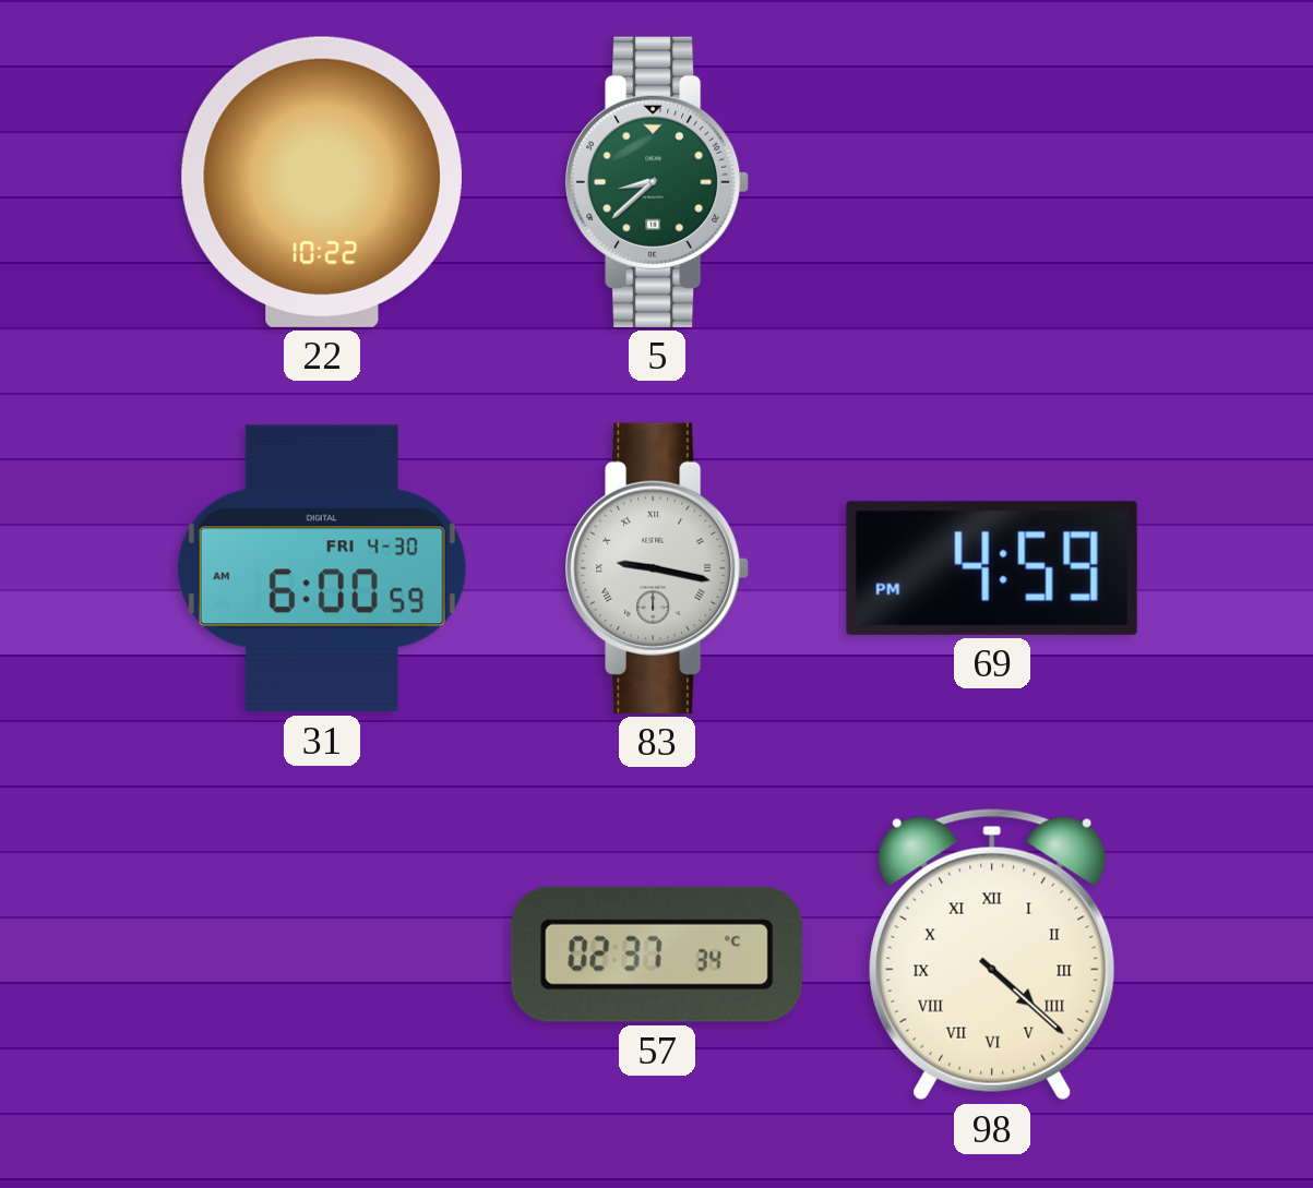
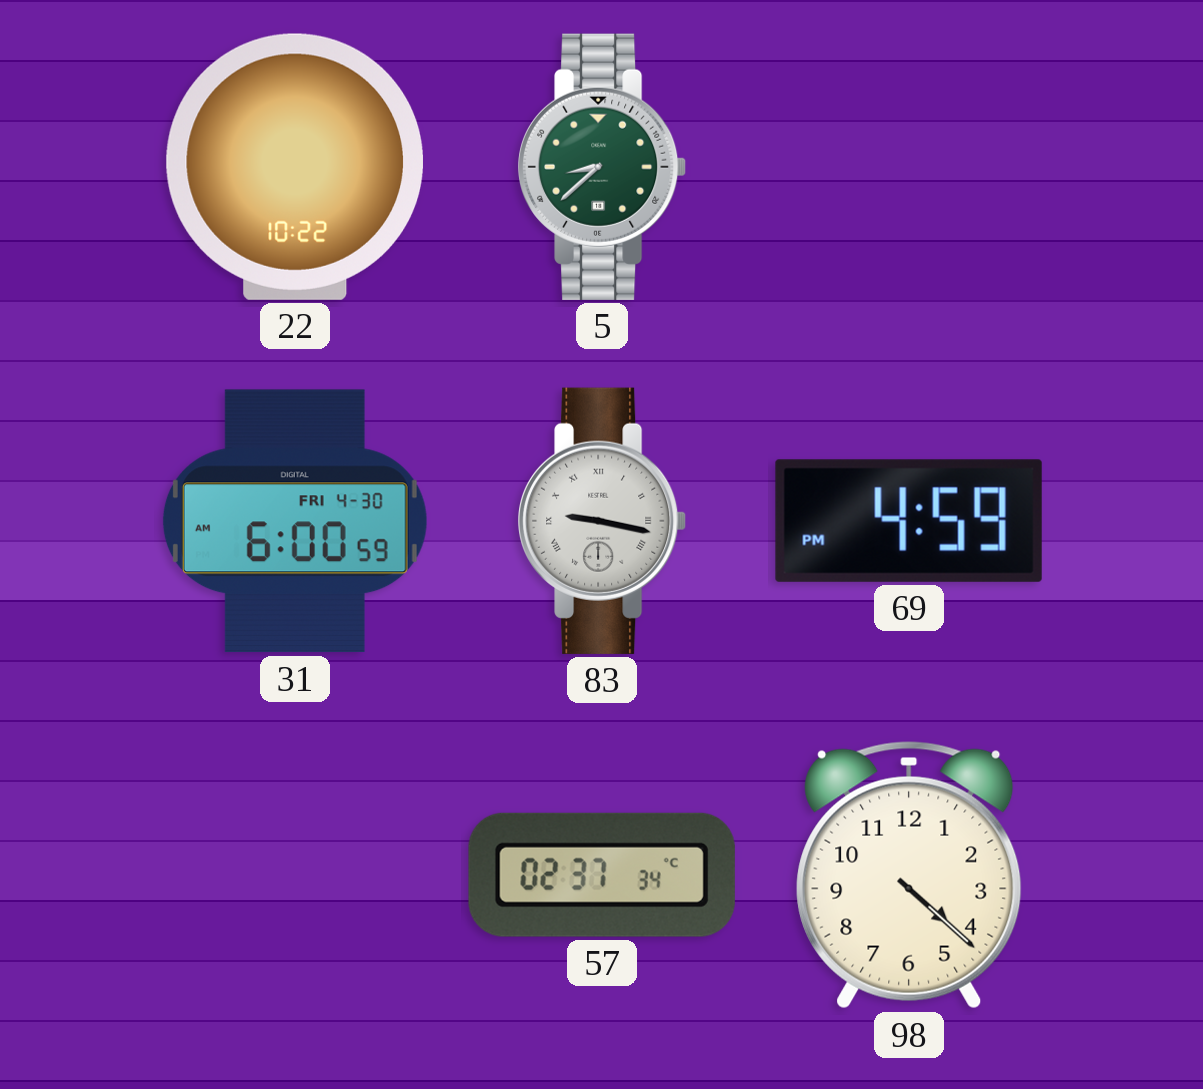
98 numerals: Roman -> Arabic (909, 875)
